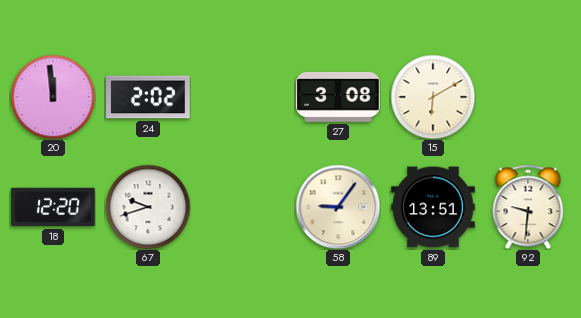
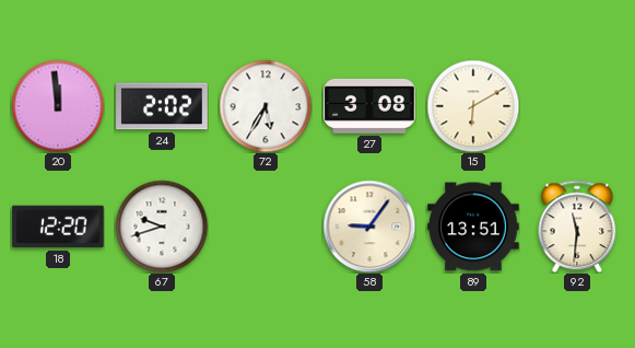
72: none -> 5:35 (266, 106)
92: 9:31 -> 11:31 (577, 227)
